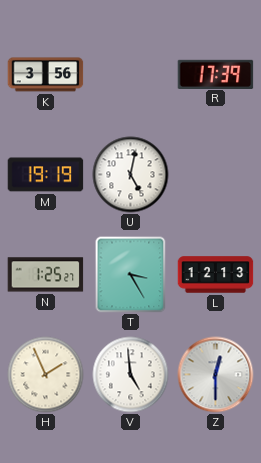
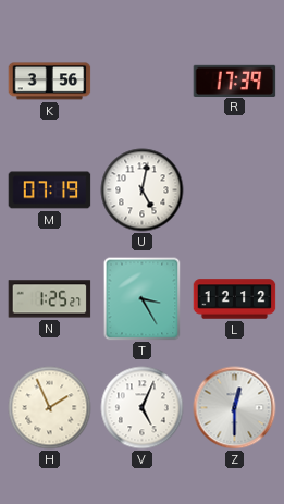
M: 19:19 -> 07:19 (50, 190)
L: 12:13 -> 12:12 (235, 299)
V: 4:59 -> 5:04 (143, 408)
